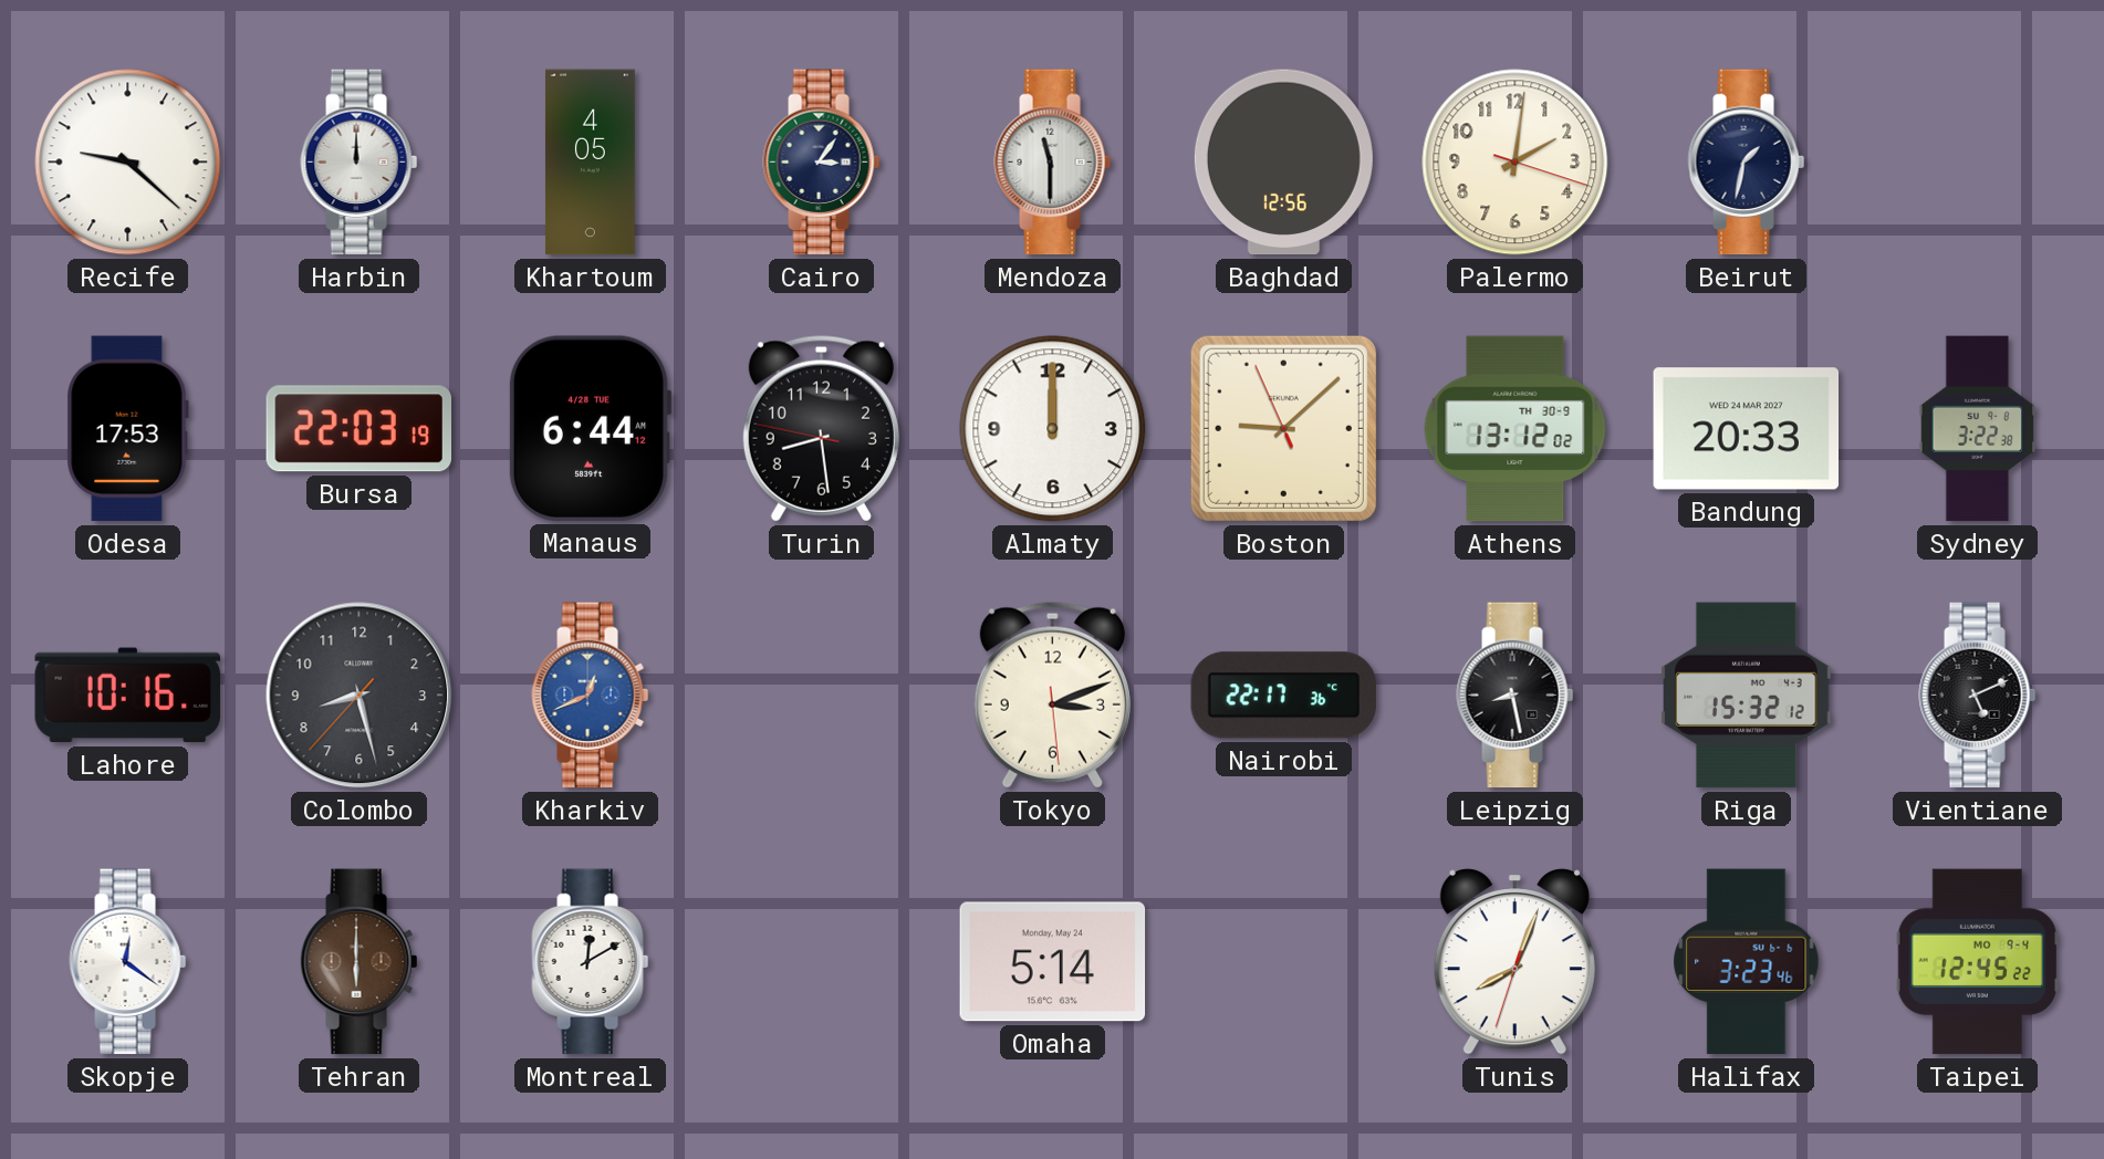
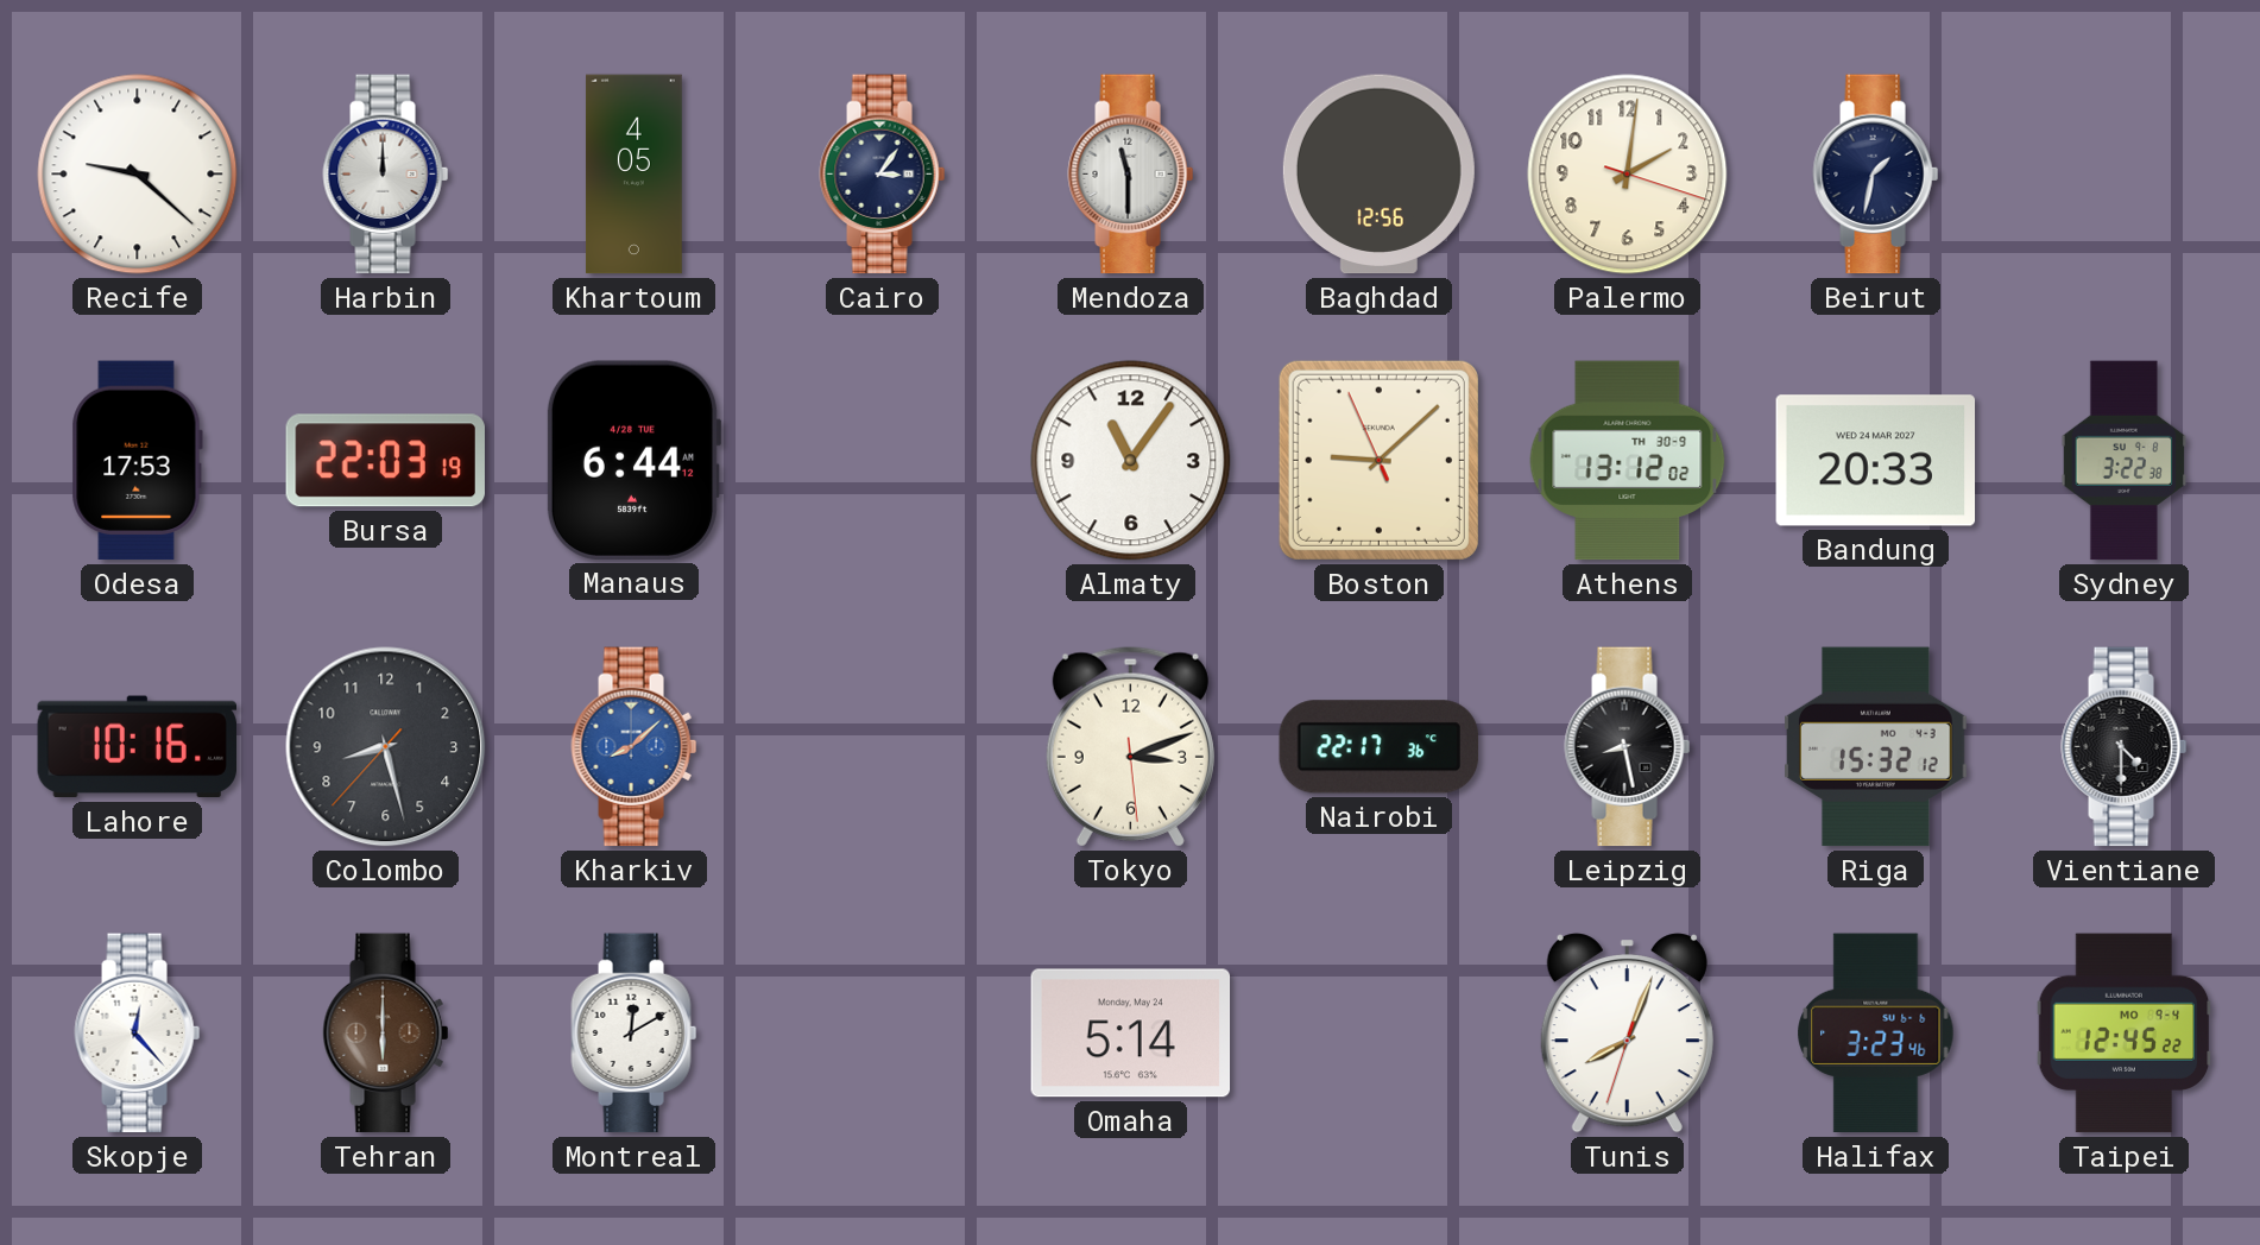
Turin: 8:28 -> none (821, 429)
Almaty: 12:00 -> 11:06 (1131, 461)
Kharkiv: 12:41 -> 8:08 (635, 747)
Vientiane: 5:11 -> 4:30 (2125, 747)
Skopje: 12:21 -> 12:23 (138, 1034)
